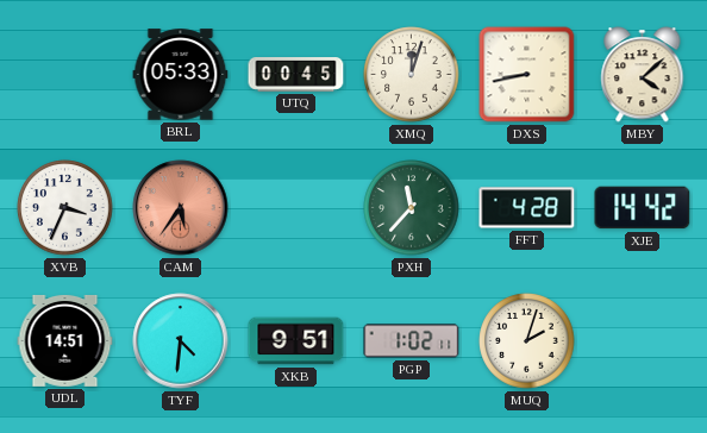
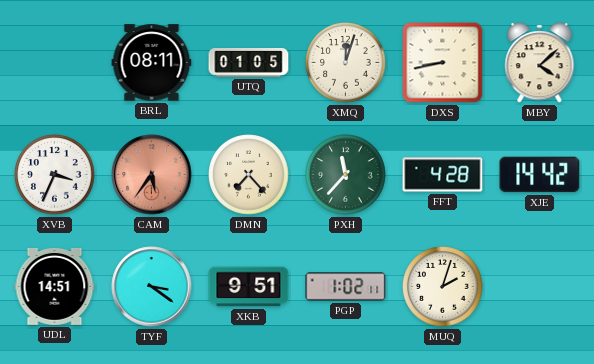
BRL: 05:33 -> 08:11 (152, 63)
UTQ: 00:45 -> 01:05 (249, 63)
DMN: none -> 7:23 (249, 175)
TYF: 4:31 -> 3:21 (152, 287)
